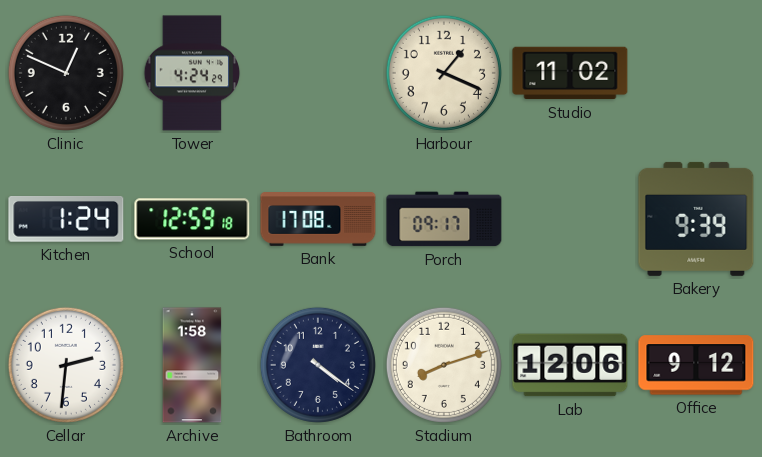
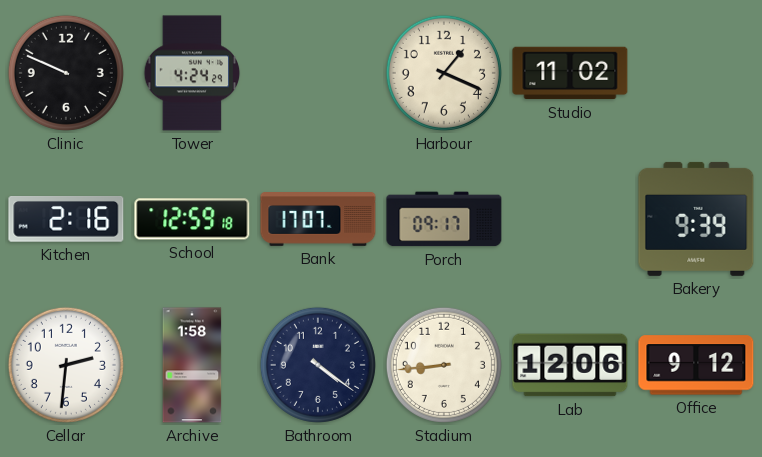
Clinic: 12:49 -> 9:49 (66, 73)
Kitchen: 1:24 -> 2:16 (66, 220)
Bank: 17:08 -> 17:07 (318, 220)
Stadium: 8:12 -> 8:44 (444, 365)
